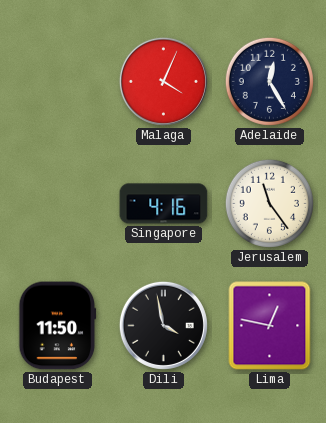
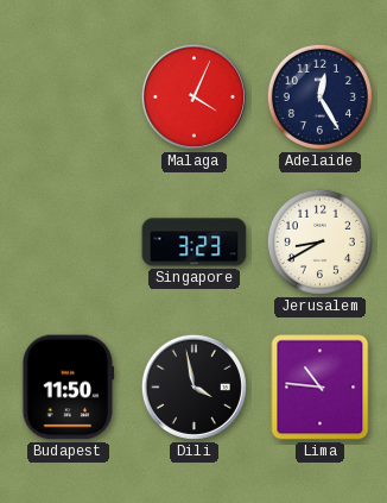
Singapore: 4:16 -> 3:23 (195, 243)
Jerusalem: 11:24 -> 8:40 (319, 241)
Lima: 12:47 -> 10:46 (321, 388)
